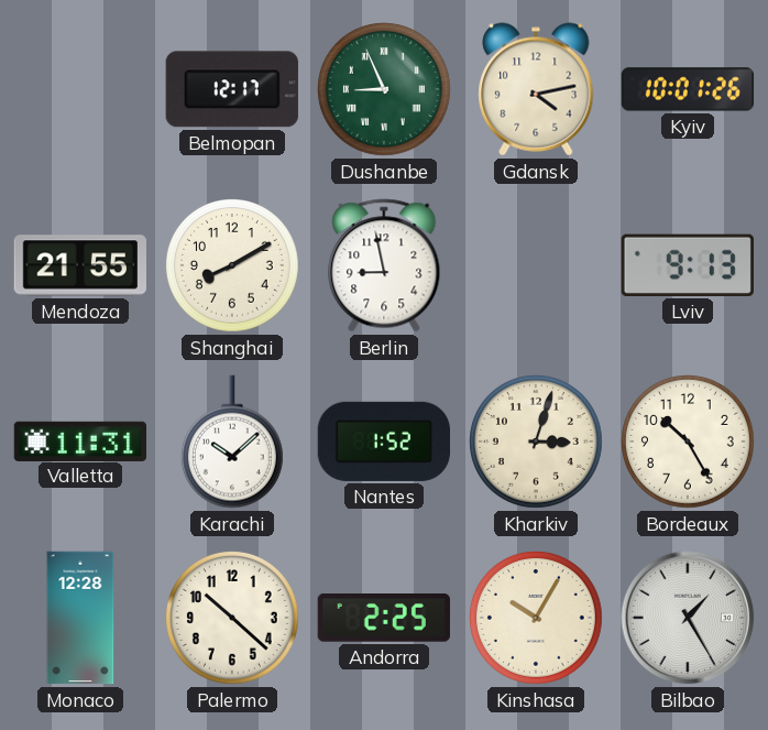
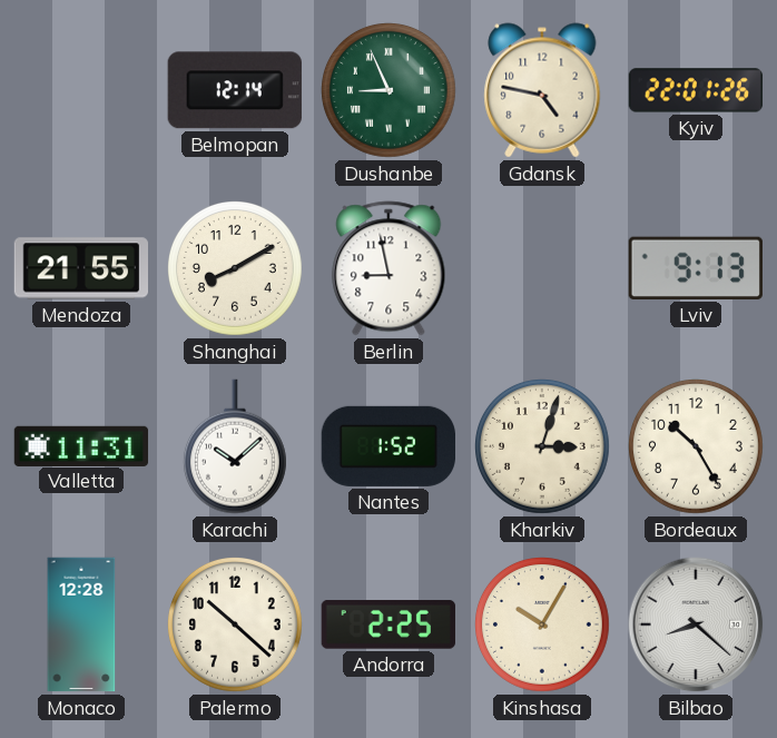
Belmopan: 12:17 -> 12:14 (235, 90)
Gdansk: 4:13 -> 4:47 (542, 90)
Kyiv: 10:01 -> 22:01 (696, 90)
Bilbao: 1:25 -> 8:22 (696, 624)
